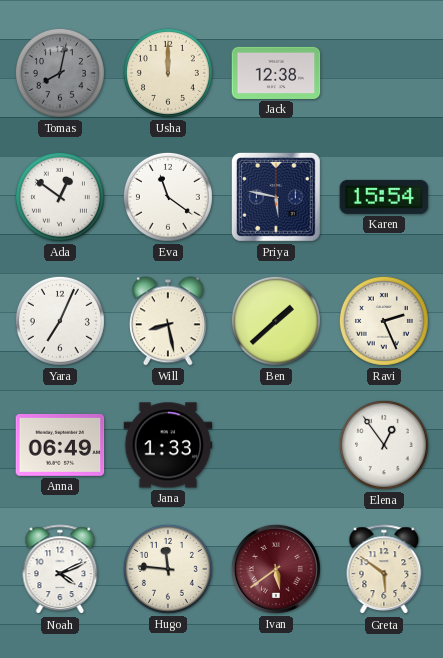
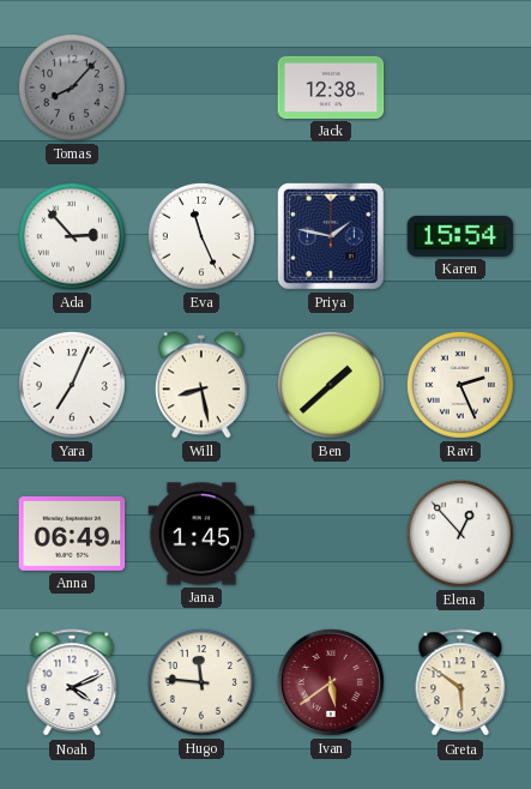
Tomas: 8:02 -> 8:07 (72, 88)
Usha: 12:00 -> none (168, 73)
Ada: 12:51 -> 2:53 (72, 236)
Eva: 11:21 -> 11:26 (201, 236)
Priya: 5:47 -> 1:47 (331, 236)
Jana: 1:33 -> 1:45 (201, 534)
Elena: 12:54 -> 12:53 (460, 534)
